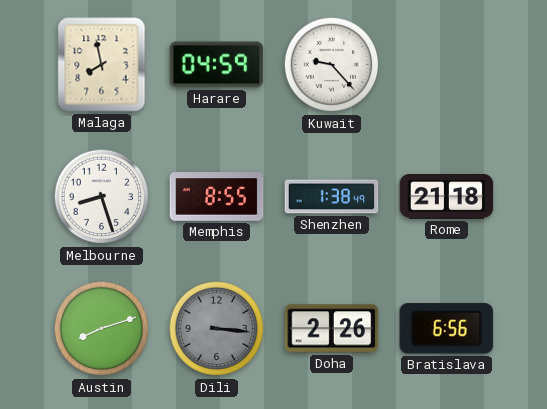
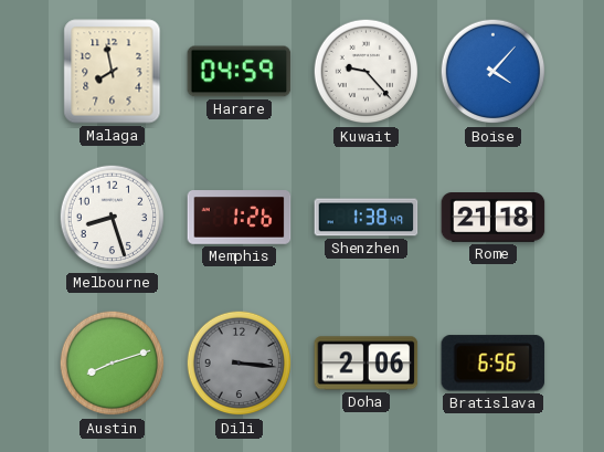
Boise: none -> 4:07 (494, 72)
Memphis: 8:55 -> 1:26 (240, 218)
Doha: 2:26 -> 2:06 (367, 364)
